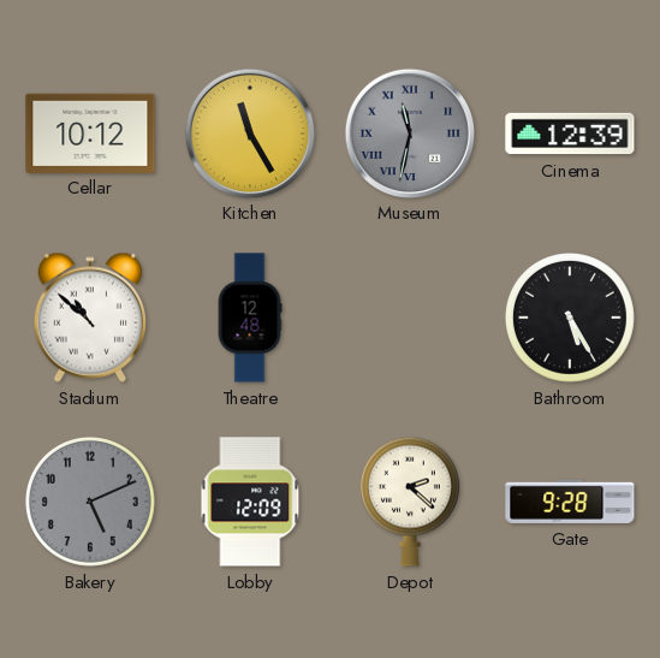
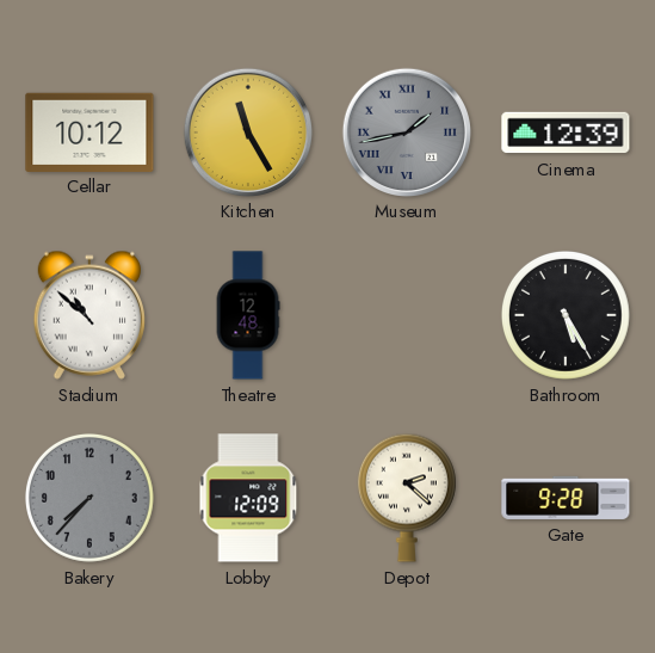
Museum: 11:32 -> 1:43 (406, 131)
Bakery: 5:11 -> 7:37 (89, 498)
